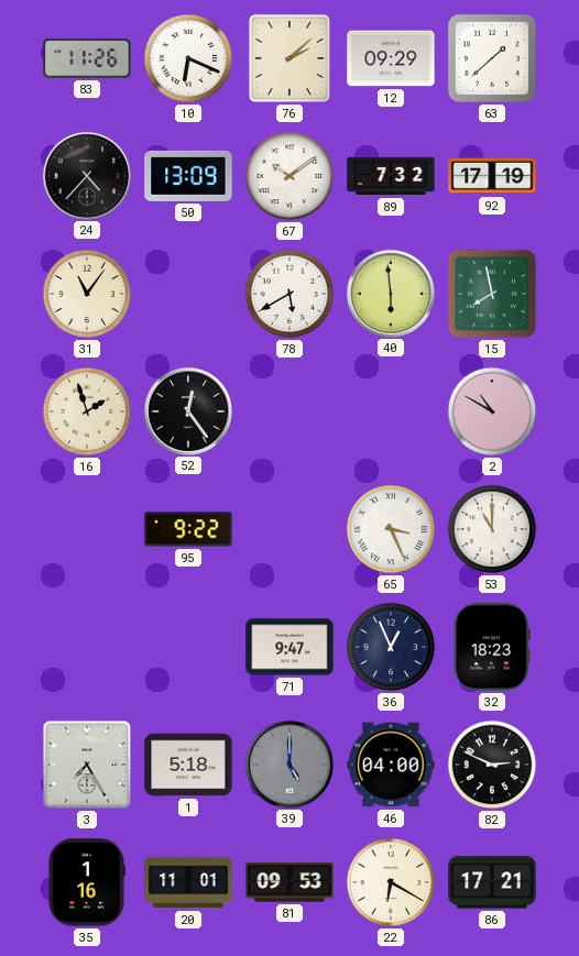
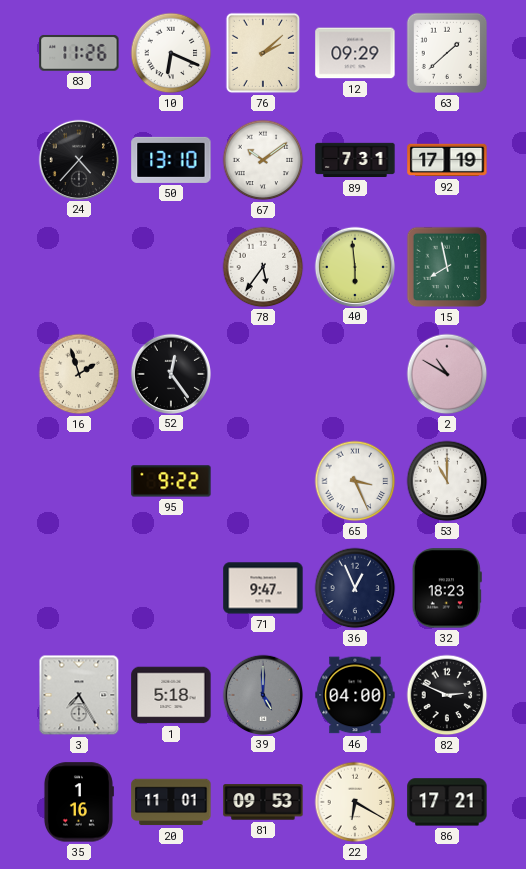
50: 13:09 -> 13:10 (171, 160)
89: 7:32 -> 7:31 (355, 160)
31: 11:06 -> none (87, 294)
78: 5:40 -> 5:36 (263, 267)
